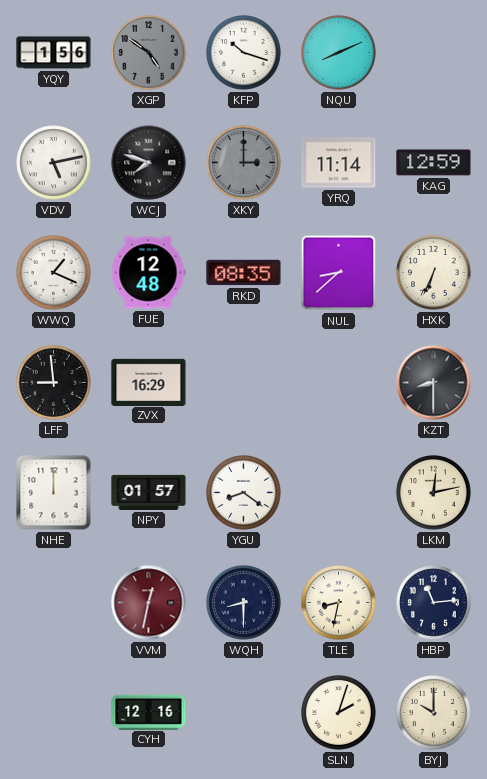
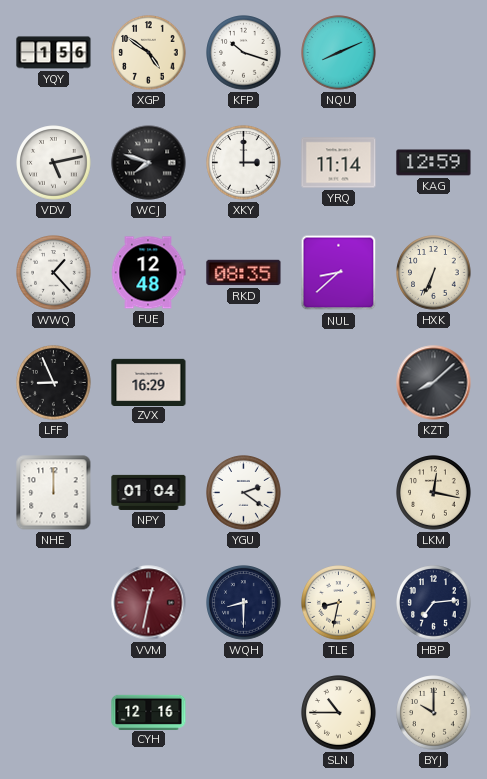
XGP dial: grey -> cream (149, 53)
XKY dial: grey -> white (244, 163)
WWQ: 1:19 -> 1:23 (54, 273)
LFF: 8:59 -> 8:56 (54, 383)
KZT: 8:30 -> 8:08 (434, 383)
NPY: 01:57 -> 01:04 (149, 492)
YGU: 8:21 -> 2:21 (244, 493)
LKM: 12:13 -> 12:17 (434, 493)
HBP: 11:14 -> 7:14 (434, 603)
SLN: 2:03 -> 10:45 (339, 713)
